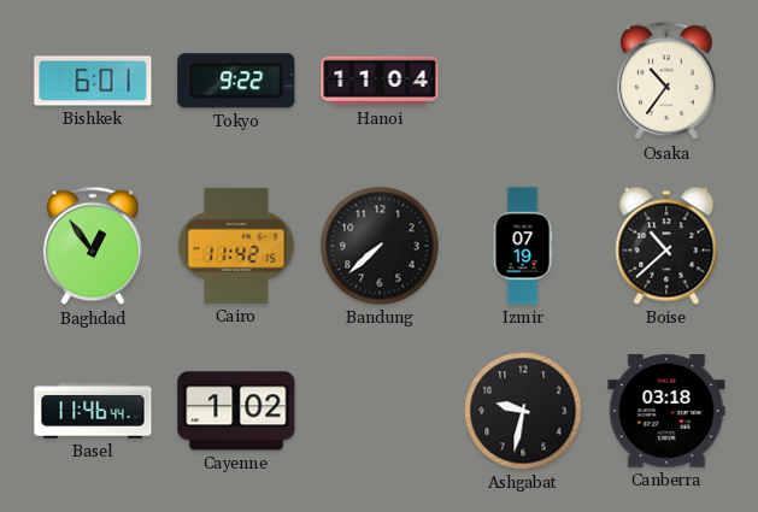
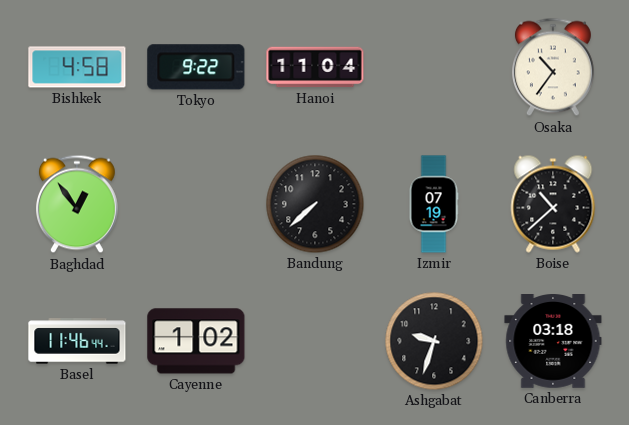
Bishkek: 6:01 -> 4:58 (77, 67)
Cairo: 11:42 -> none (236, 246)
Ashgabat: 9:32 -> 9:33 (434, 341)
